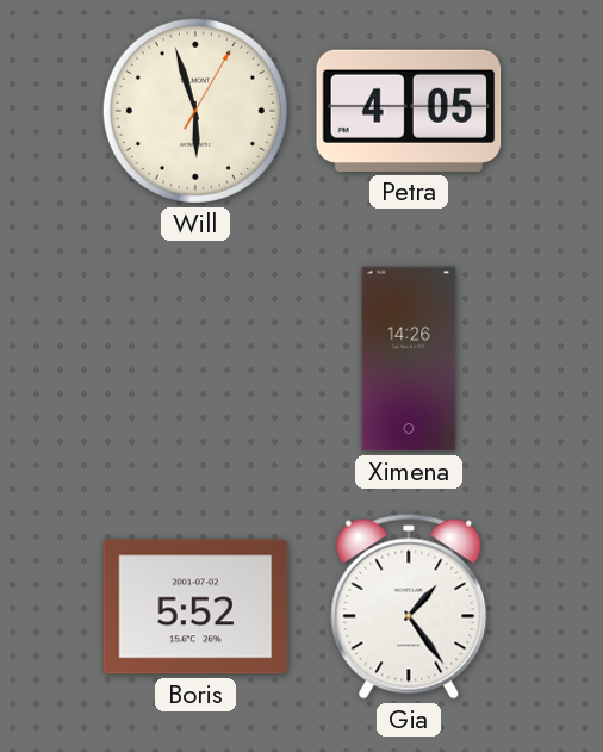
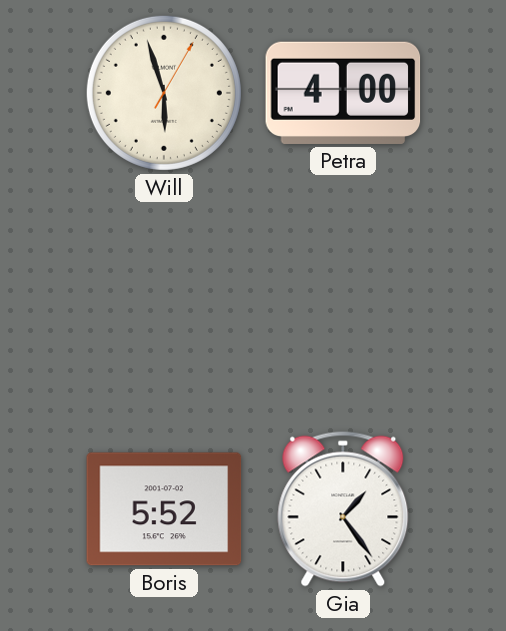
Petra: 4:05 -> 4:00 (343, 93)
Ximena: 14:26 -> none (409, 359)
